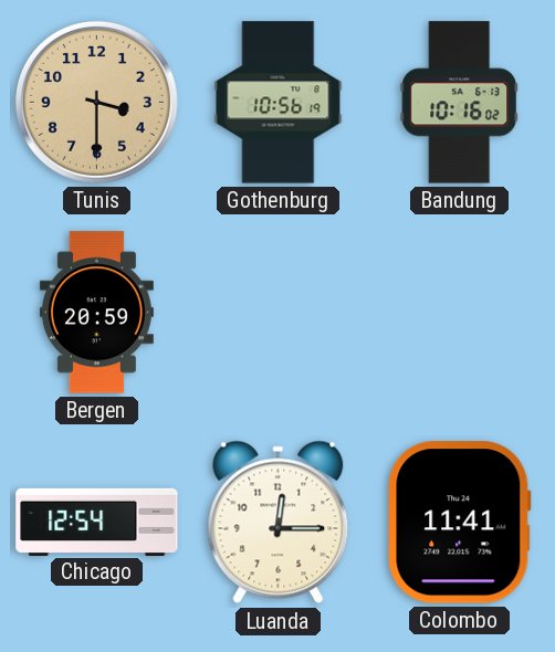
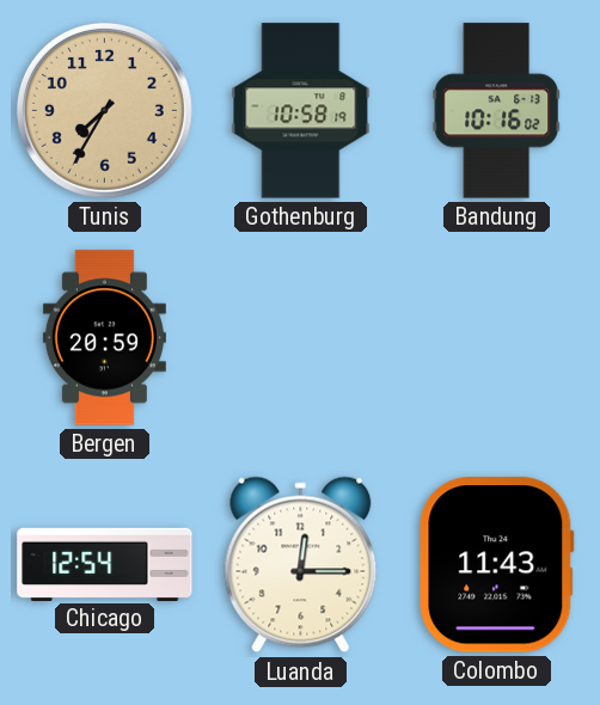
Tunis: 3:30 -> 7:35 (104, 110)
Gothenburg: 10:56 -> 10:58 (301, 111)
Colombo: 11:41 -> 11:43 (497, 565)
